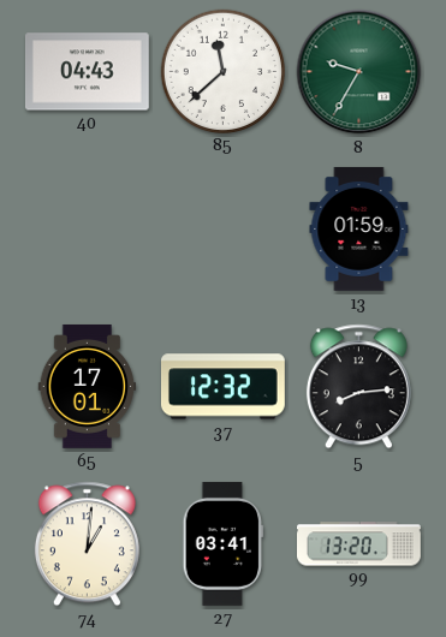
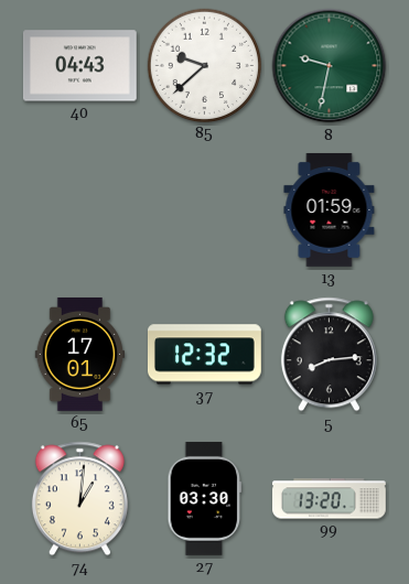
85: 11:38 -> 9:38 (204, 65)
8: 9:35 -> 9:32 (330, 66)
27: 03:41 -> 03:30 (205, 498)
